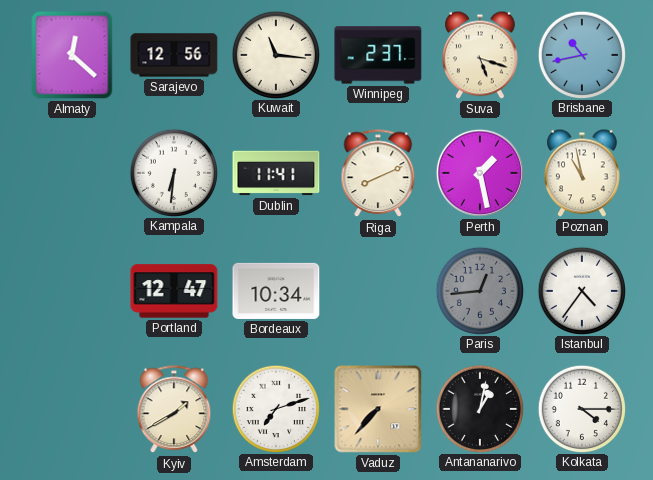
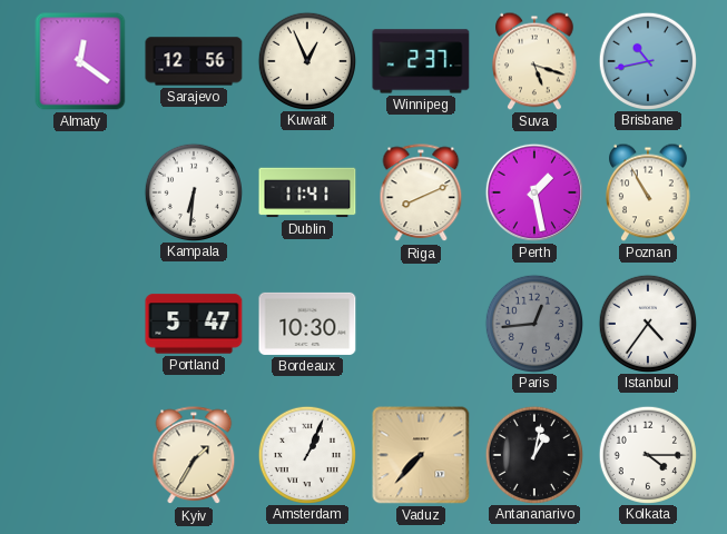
Almaty: 12:22 -> 12:21 (80, 61)
Kuwait: 11:16 -> 12:56 (306, 60)
Poznan: 10:58 -> 10:55 (649, 192)
Portland: 12:47 -> 5:47 (194, 324)
Bordeaux: 10:34 -> 10:30 (307, 324)
Kyiv: 1:40 -> 1:35 (194, 456)
Amsterdam: 7:12 -> 1:04 (306, 454)
